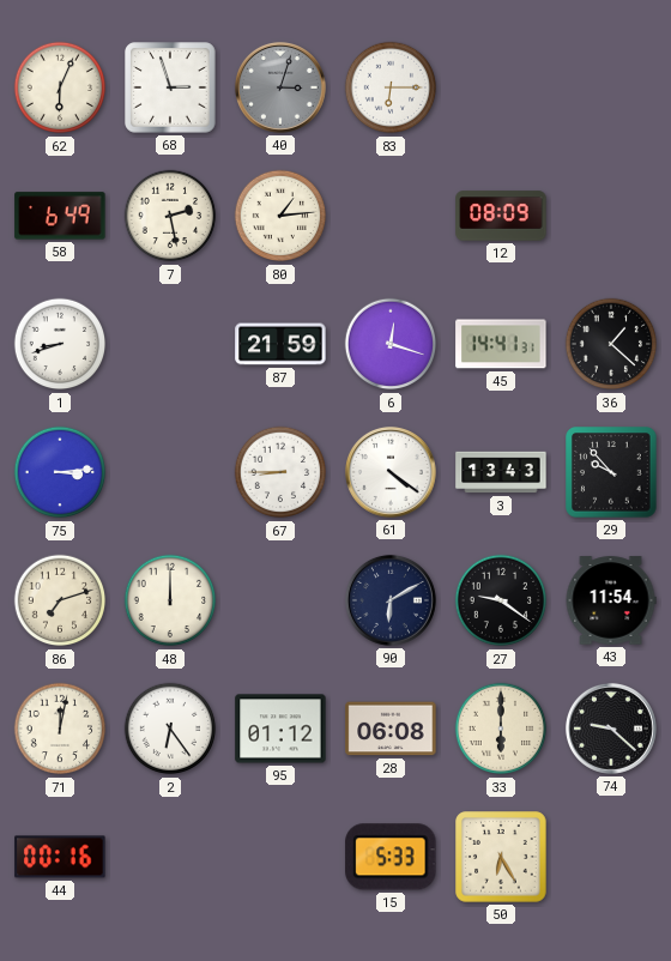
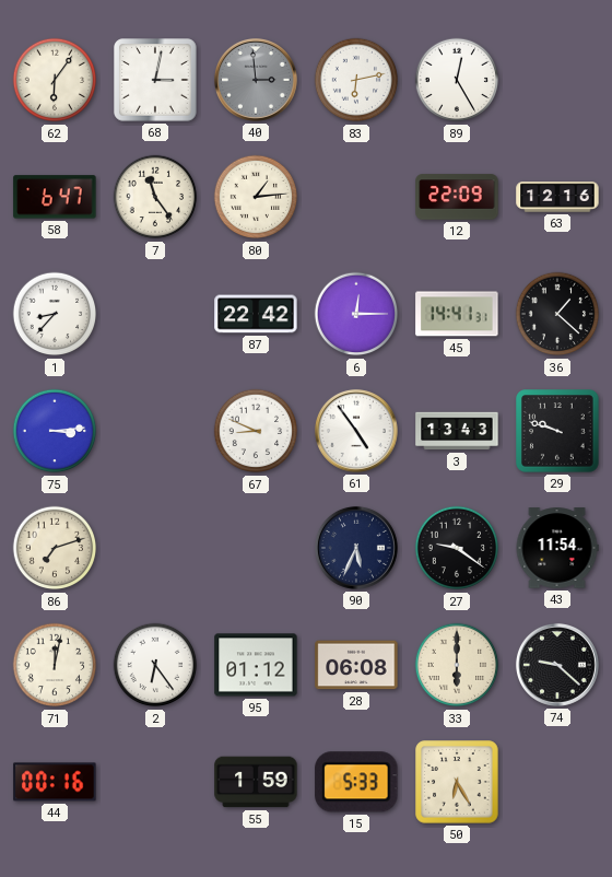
62: 6:04 -> 6:06 (55, 80)
68: 2:57 -> 3:02 (155, 80)
40: 3:03 -> 2:59 (256, 80)
83: 6:15 -> 6:13 (356, 80)
89: none -> 12:25 (457, 80)
58: 6:49 -> 6:47 (55, 197)
7: 2:28 -> 11:24 (155, 197)
12: 08:09 -> 22:09 (457, 197)
63: none -> 12:16 (557, 197)
1: 8:42 -> 8:37 (55, 314)
87: 21:59 -> 22:42 (256, 314)
6: 12:18 -> 12:15 (356, 314)
67: 8:45 -> 8:49 (256, 431)
61: 4:21 -> 4:54 (356, 431)
29: 9:53 -> 9:48 (557, 431)
48: 12:00 -> none (170, 600)
90: 6:10 -> 5:34 (356, 548)
55: none -> 1:59 (256, 782)
